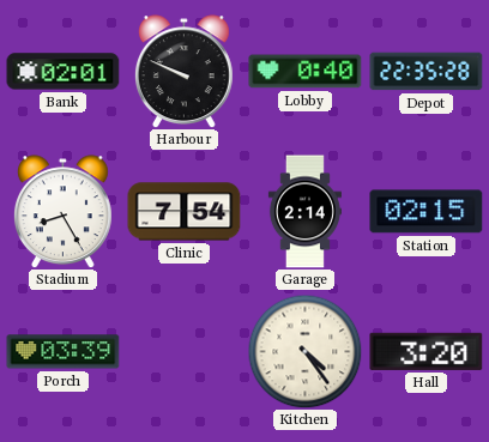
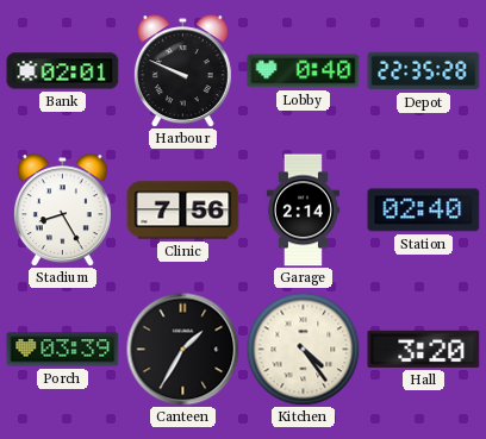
Clinic: 7:54 -> 7:56 (183, 211)
Station: 02:15 -> 02:40 (424, 211)
Canteen: none -> 1:35 (182, 349)
